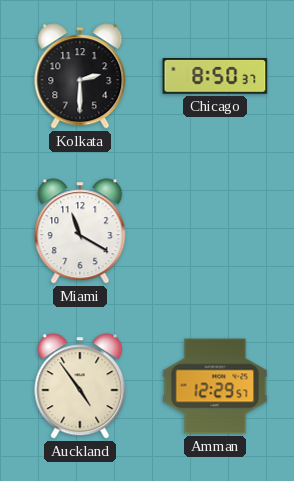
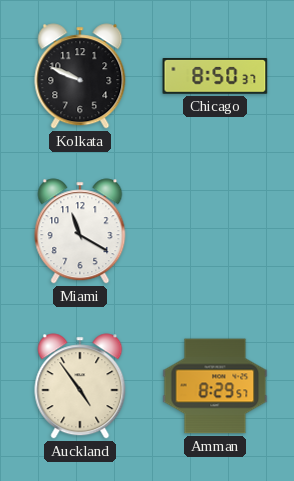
Kolkata: 2:30 -> 9:49 (80, 76)
Amman: 12:29 -> 8:29 (215, 386)
